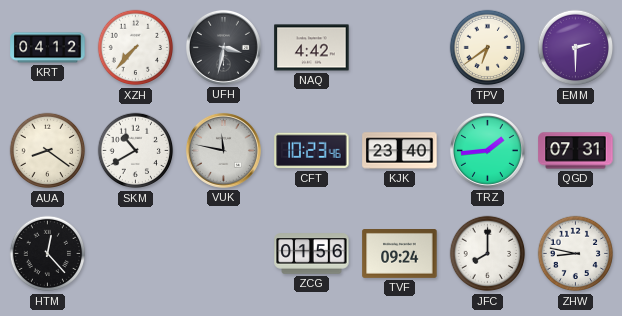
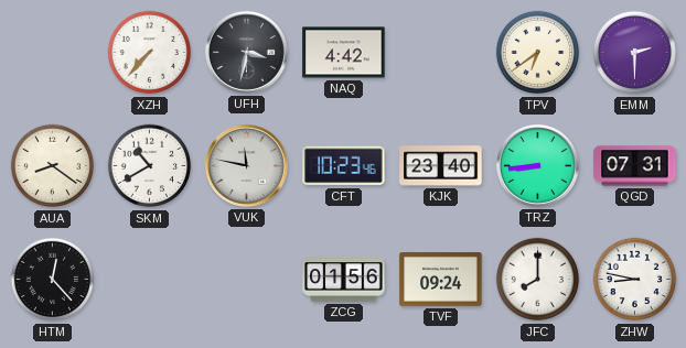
KRT: 04:12 -> none (48, 48)
TRZ: 1:44 -> 8:44 (537, 165)
